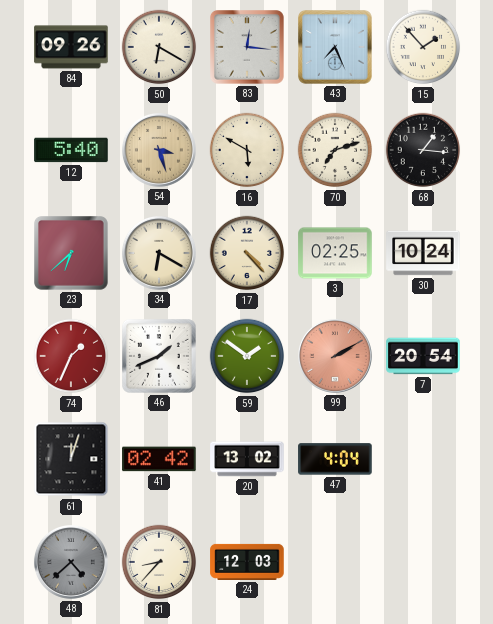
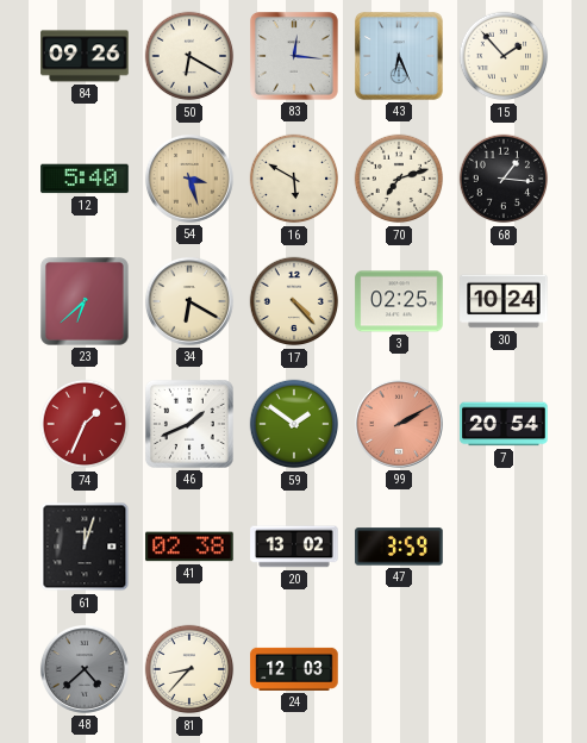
43: 7:26 -> 6:26 (400, 57)
41: 02:42 -> 02:38 (189, 547)
47: 4:04 -> 3:59 (399, 547)
